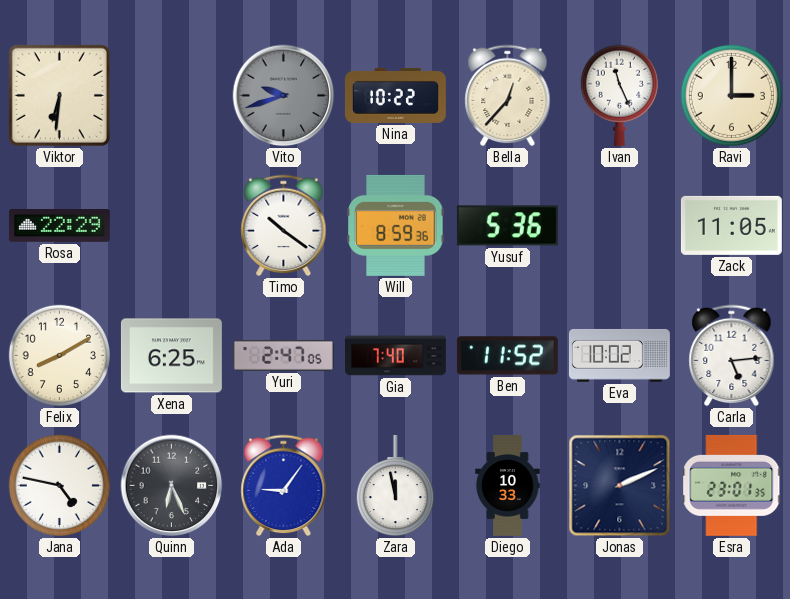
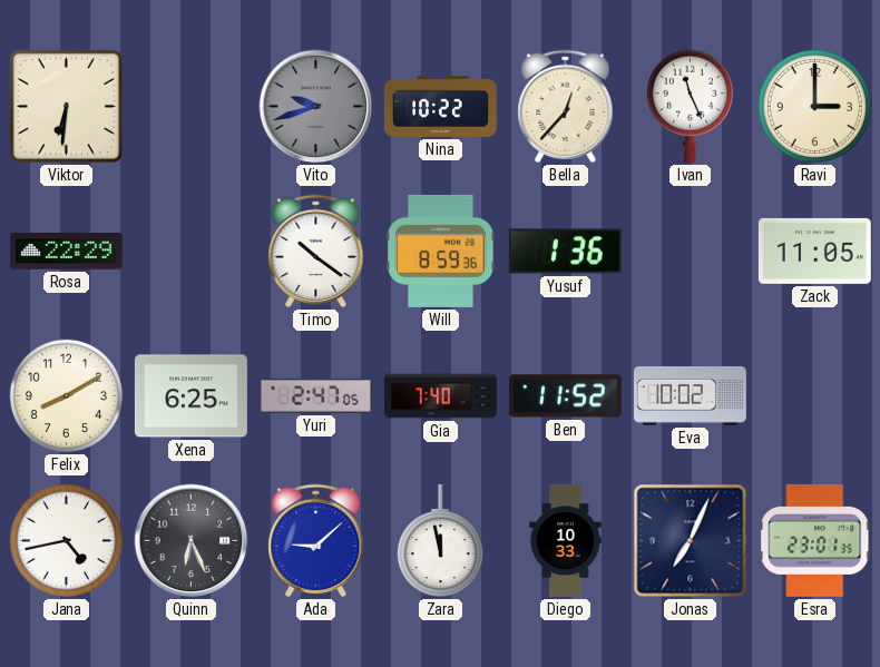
Yusuf: 5:36 -> 1:36 (565, 252)
Carla: 5:14 -> none (732, 356)
Jana: 4:47 -> 4:43 (66, 540)
Ada: 9:06 -> 9:08 (316, 541)
Jonas: 2:11 -> 7:04 (691, 541)
